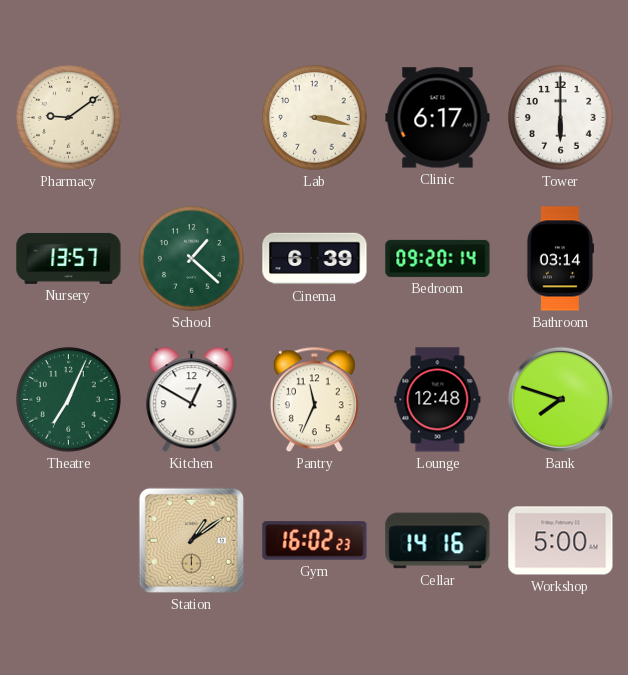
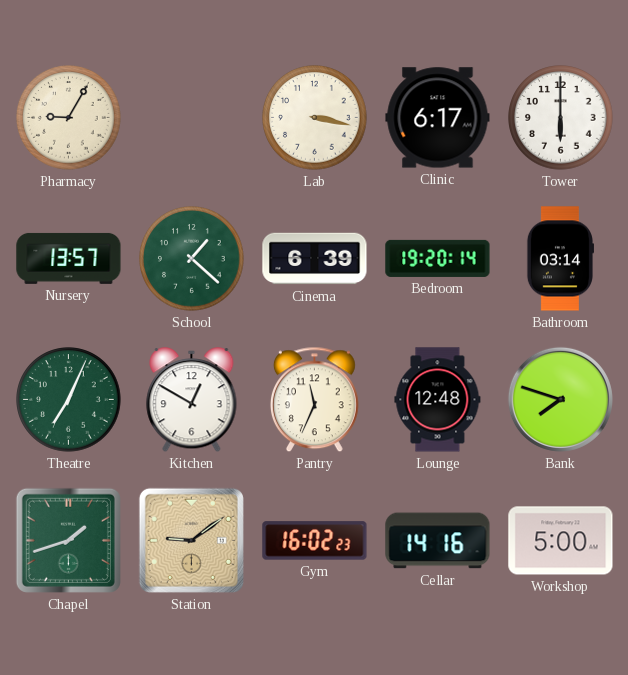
Pharmacy: 9:09 -> 9:05 (69, 118)
Bedroom: 09:20 -> 19:20 (438, 258)
Chapel: none -> 1:42 (68, 540)
Station: 1:09 -> 9:09 (191, 540)
